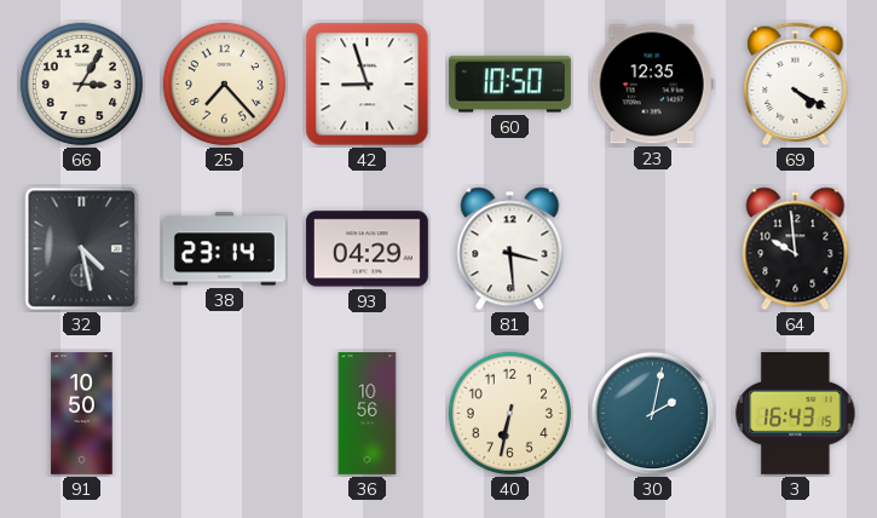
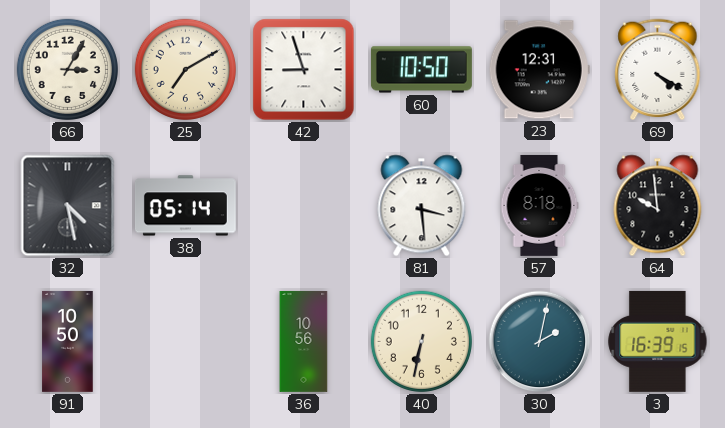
25: 7:23 -> 7:10 (185, 69)
23: 12:35 -> 12:31 (539, 70)
38: 23:14 -> 05:14 (185, 206)
93: 04:29 -> none (367, 249)
57: none -> 8:18 (539, 205)
3: 16:43 -> 16:39 (658, 341)
